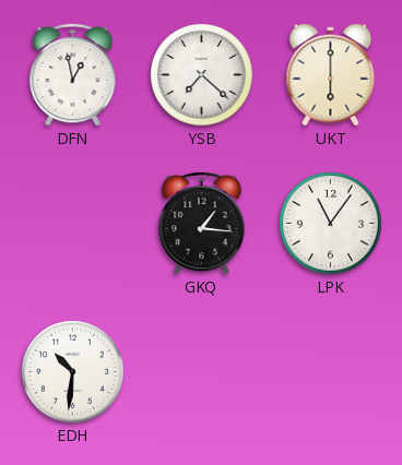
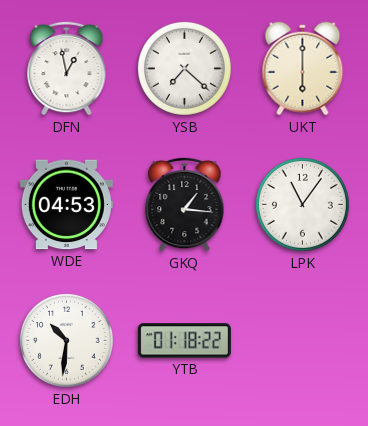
WDE: none -> 04:53 (66, 205)
YTB: none -> 01:18 (184, 341)
